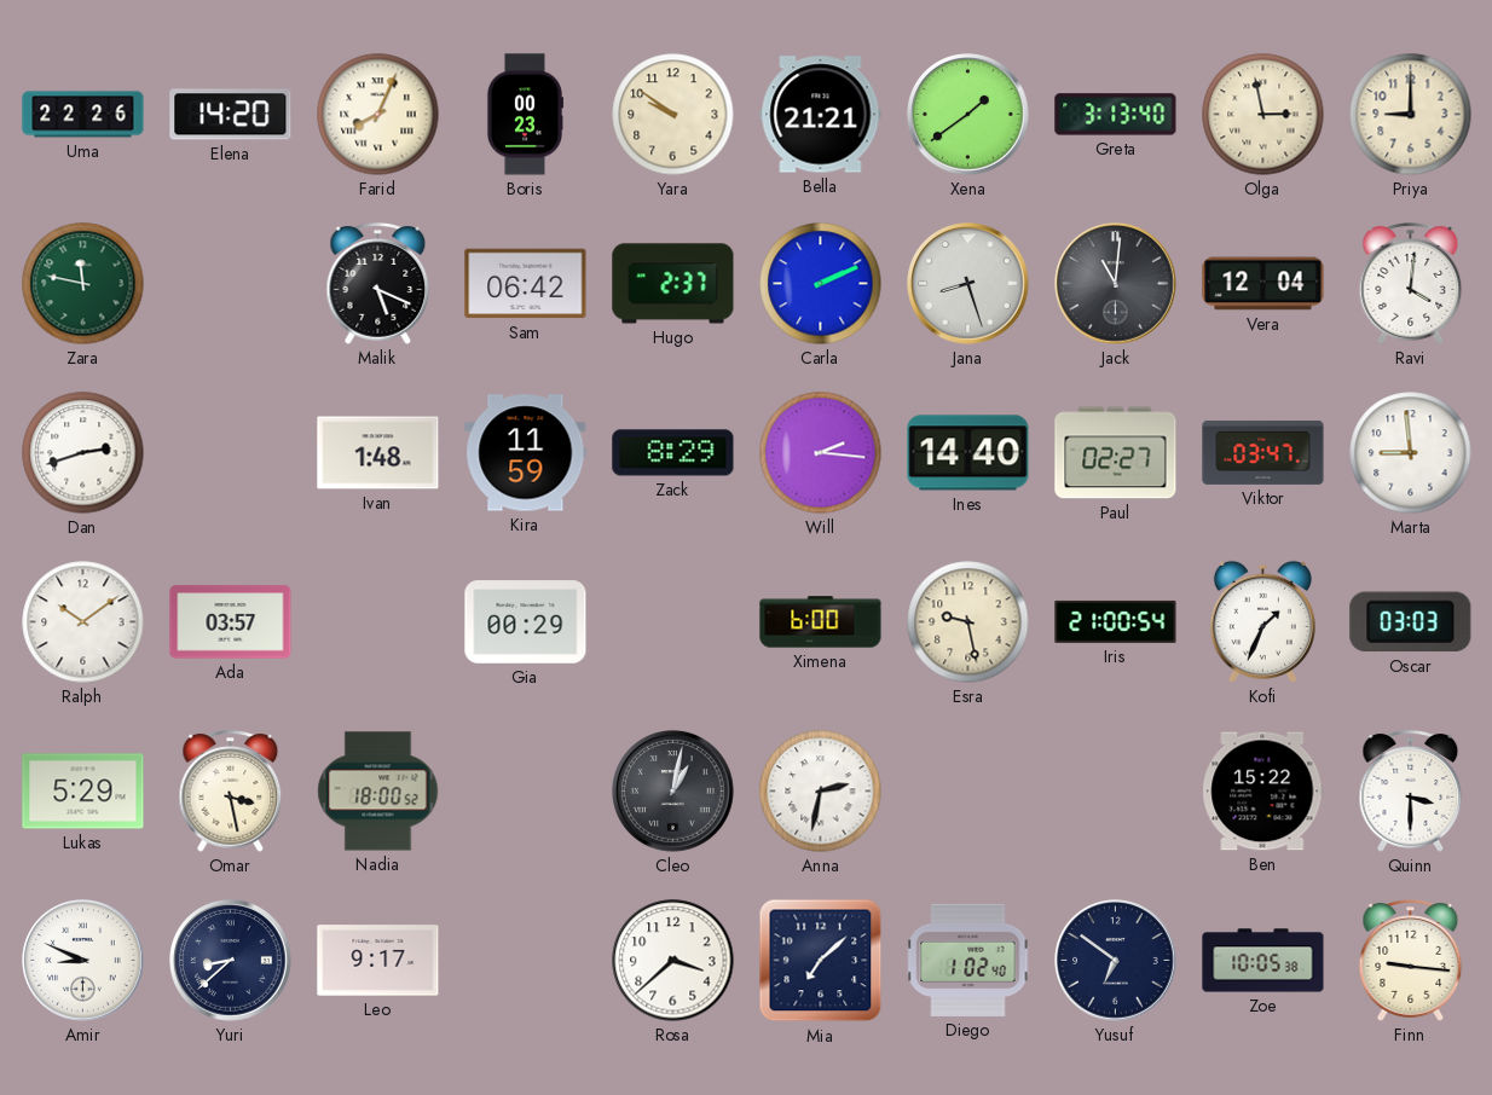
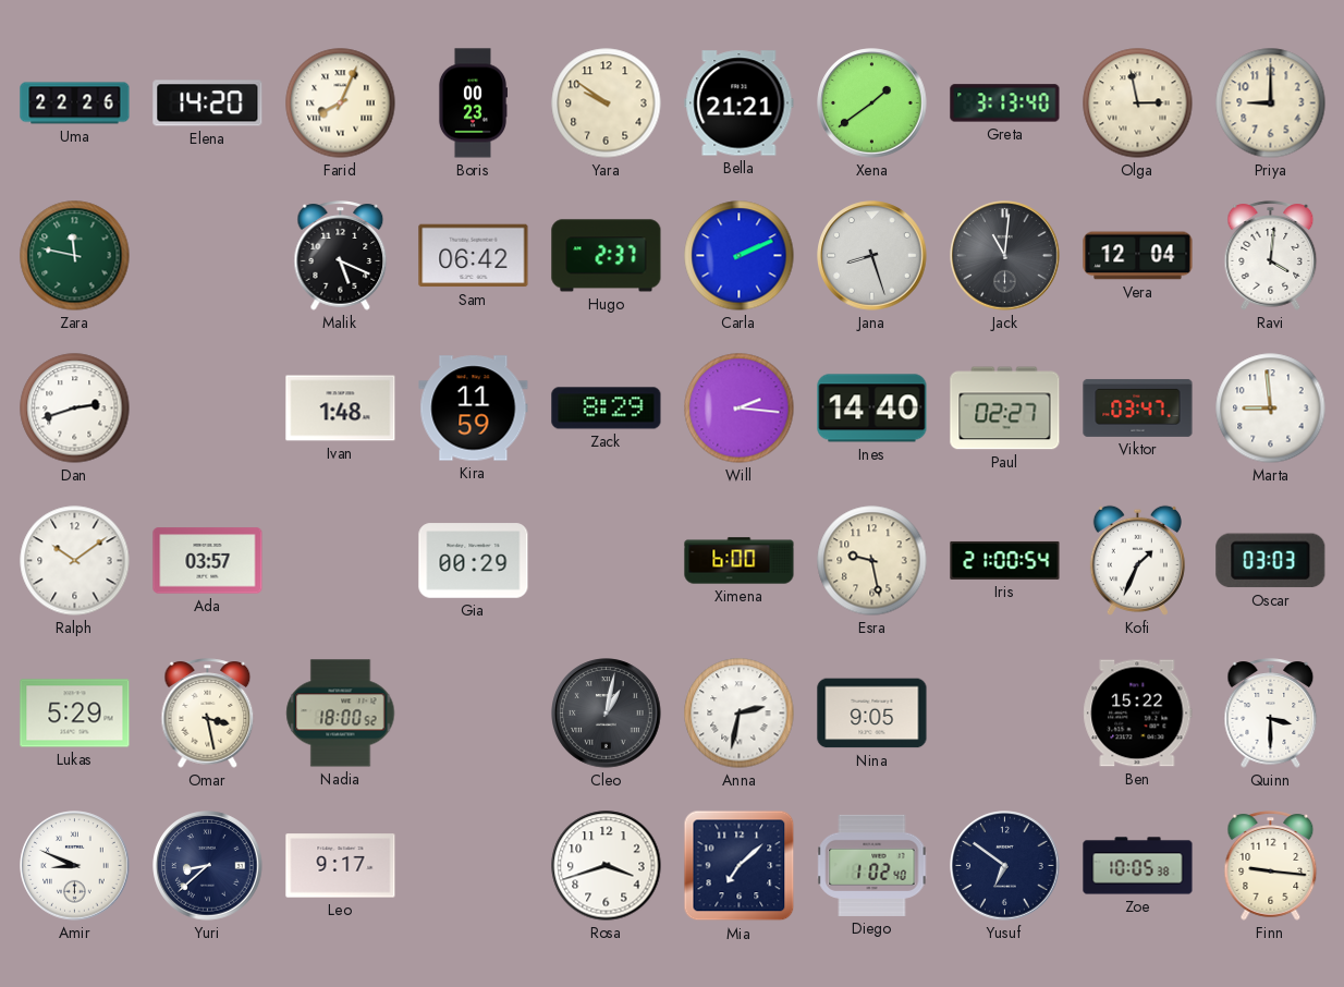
Nina: none -> 9:05 (872, 714)
Rosa: 3:38 -> 3:42 (607, 866)
